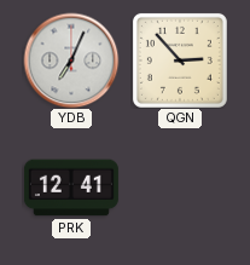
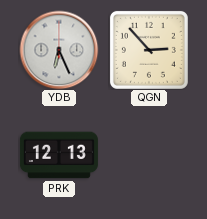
YDB: 7:04 -> 6:26 (59, 50)
PRK: 12:41 -> 12:13 (59, 155)
